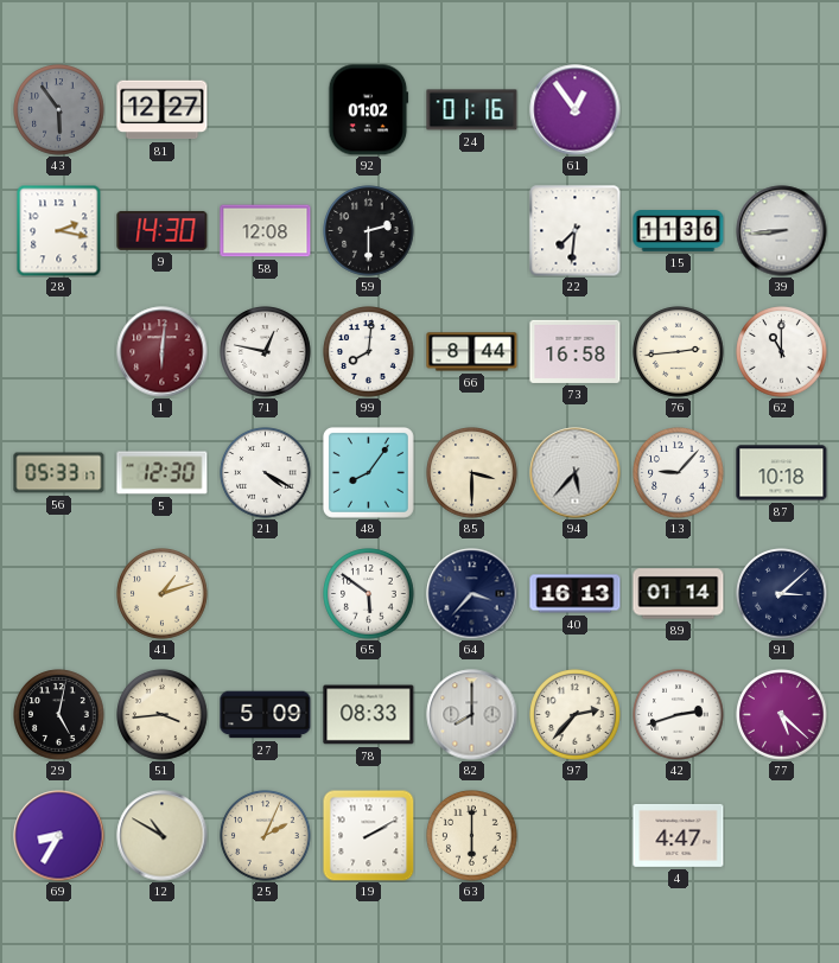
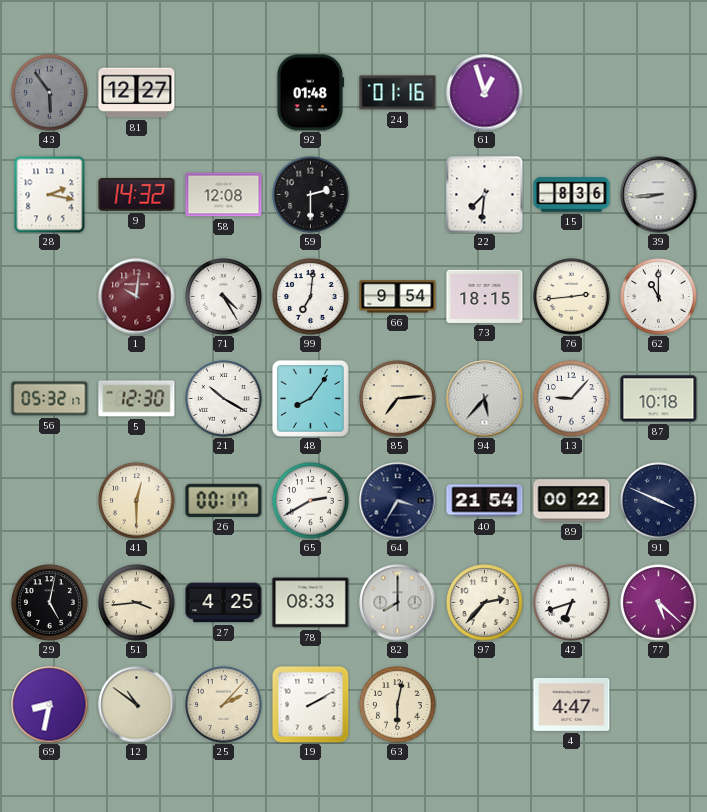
92: 01:02 -> 01:48 (311, 93)
61: 12:54 -> 12:57 (485, 93)
9: 14:30 -> 14:32 (137, 194)
15: 11:36 -> 8:36 (572, 195)
1: 6:01 -> 10:01 (137, 297)
71: 12:47 -> 4:25 (224, 297)
99: 8:01 -> 7:01 (311, 297)
66: 8:44 -> 9:54 (398, 297)
73: 16:58 -> 18:15 (485, 296)
56: 05:33 -> 05:32 (50, 399)
21: 4:20 -> 10:20 (224, 399)
85: 3:30 -> 7:14 (398, 399)
41: 1:12 -> 12:30 (137, 501)
26: none -> 00:17 (224, 500)
65: 5:51 -> 2:40 (311, 501)
64: 3:37 -> 3:35 (398, 501)
40: 16:13 -> 21:54 (485, 501)
89: 01:14 -> 00:22 (572, 501)
91: 3:08 -> 3:49 (659, 501)
27: 5:09 -> 4:25 (224, 603)
42: 2:42 -> 6:42 (572, 603)
69: 8:35 -> 8:32 (50, 705)
12: 10:50 -> 10:51 (137, 705)
25: 2:04 -> 2:07 (224, 705)
63: 6:00 -> 6:02 (398, 705)
